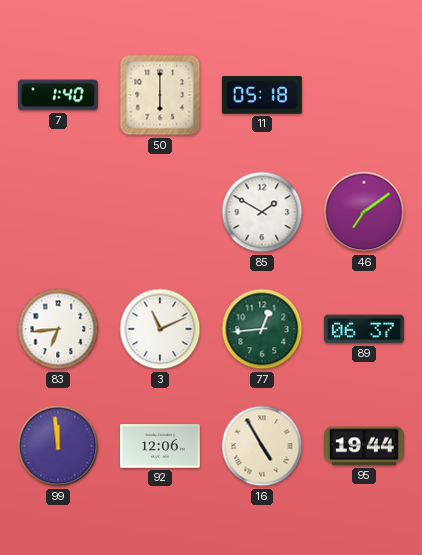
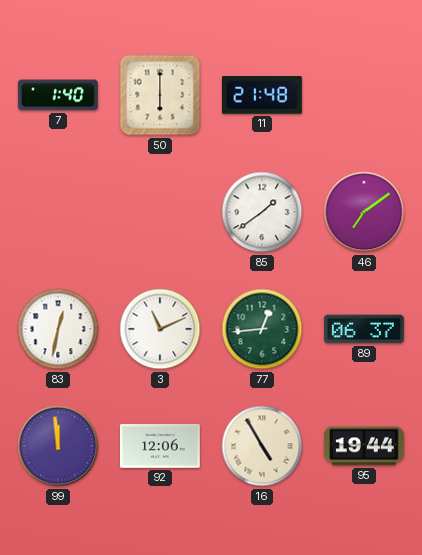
11: 05:18 -> 21:48 (262, 95)
85: 1:50 -> 1:39 (262, 212)
83: 6:44 -> 12:32 (58, 329)
